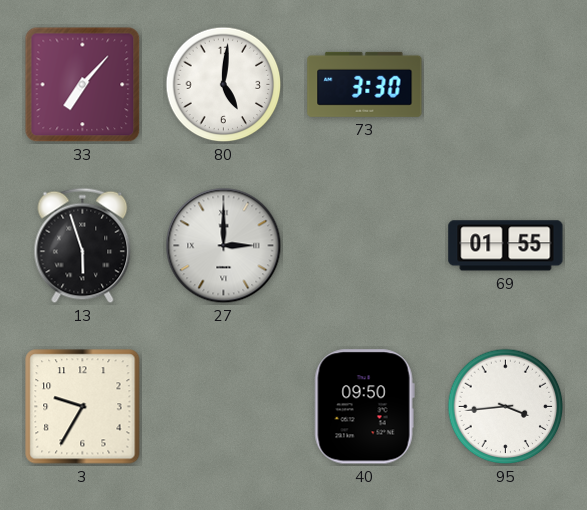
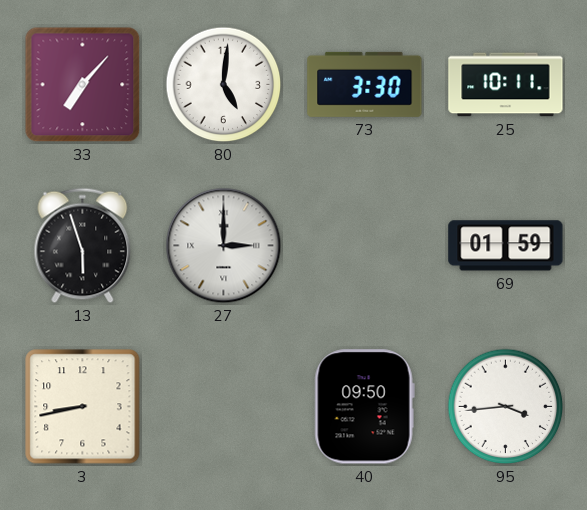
25: none -> 10:11 (506, 85)
69: 01:55 -> 01:59 (506, 246)
3: 9:35 -> 8:43 (83, 407)
